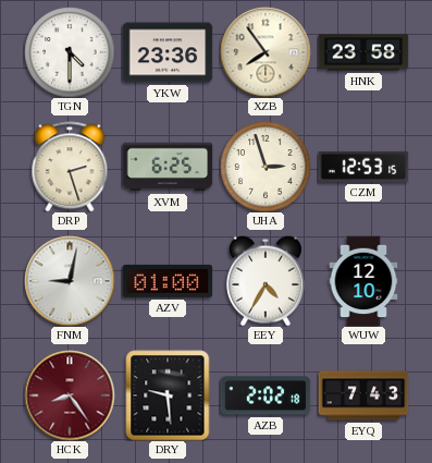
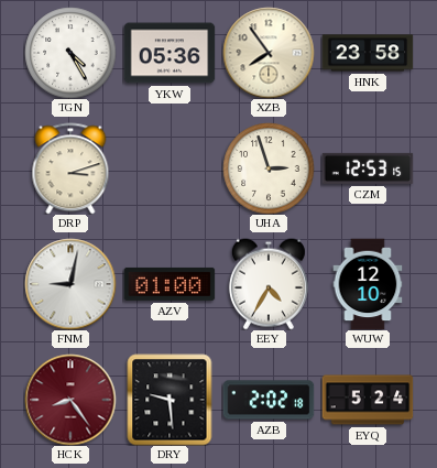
TGN: 4:30 -> 4:25 (70, 53)
YKW: 23:36 -> 05:36 (170, 53)
DRP: 2:27 -> 3:12 (70, 168)
XVM: 6:25 -> none (168, 167)
EYQ: 7:43 -> 5:24 (368, 400)
